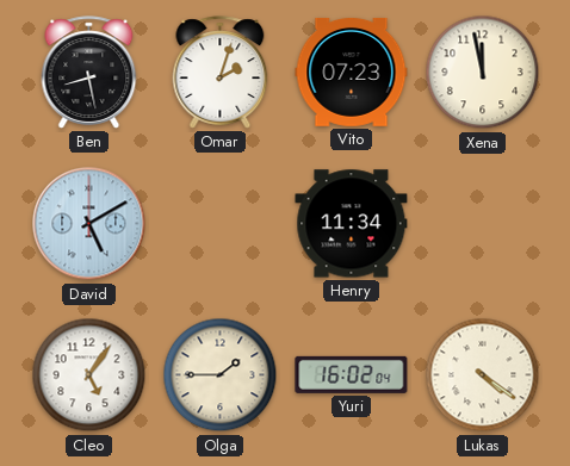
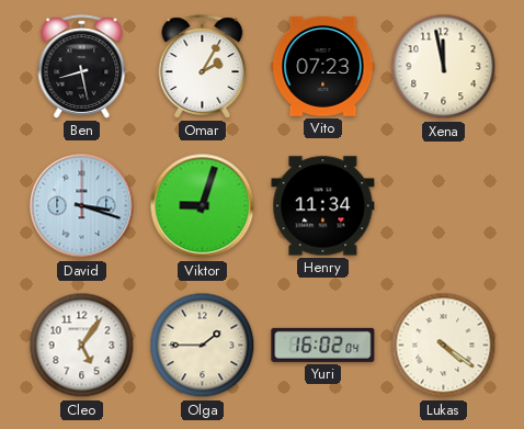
Omar: 2:03 -> 2:05 (203, 67)
David: 5:10 -> 3:18 (82, 206)
Viktor: none -> 9:03 (203, 206)
